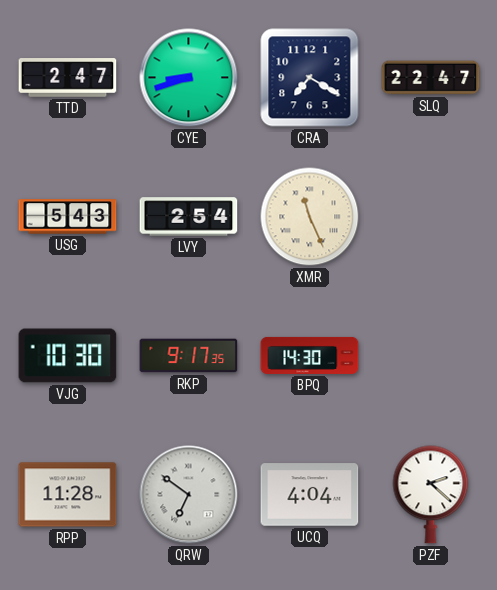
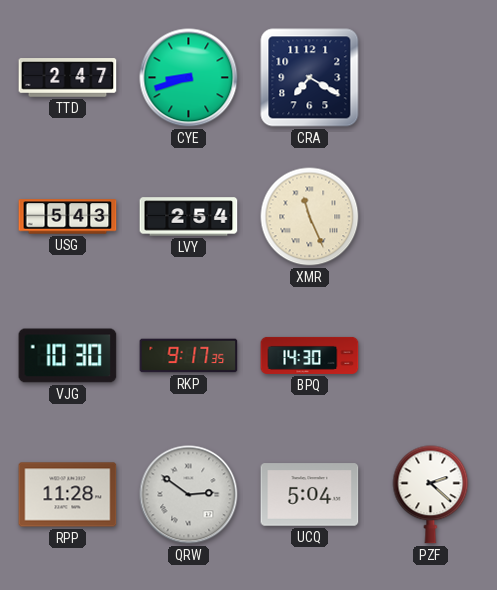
SLQ: 22:47 -> none (431, 78)
QRW: 6:51 -> 2:51 (189, 495)
UCQ: 4:04 -> 5:04 (310, 495)
